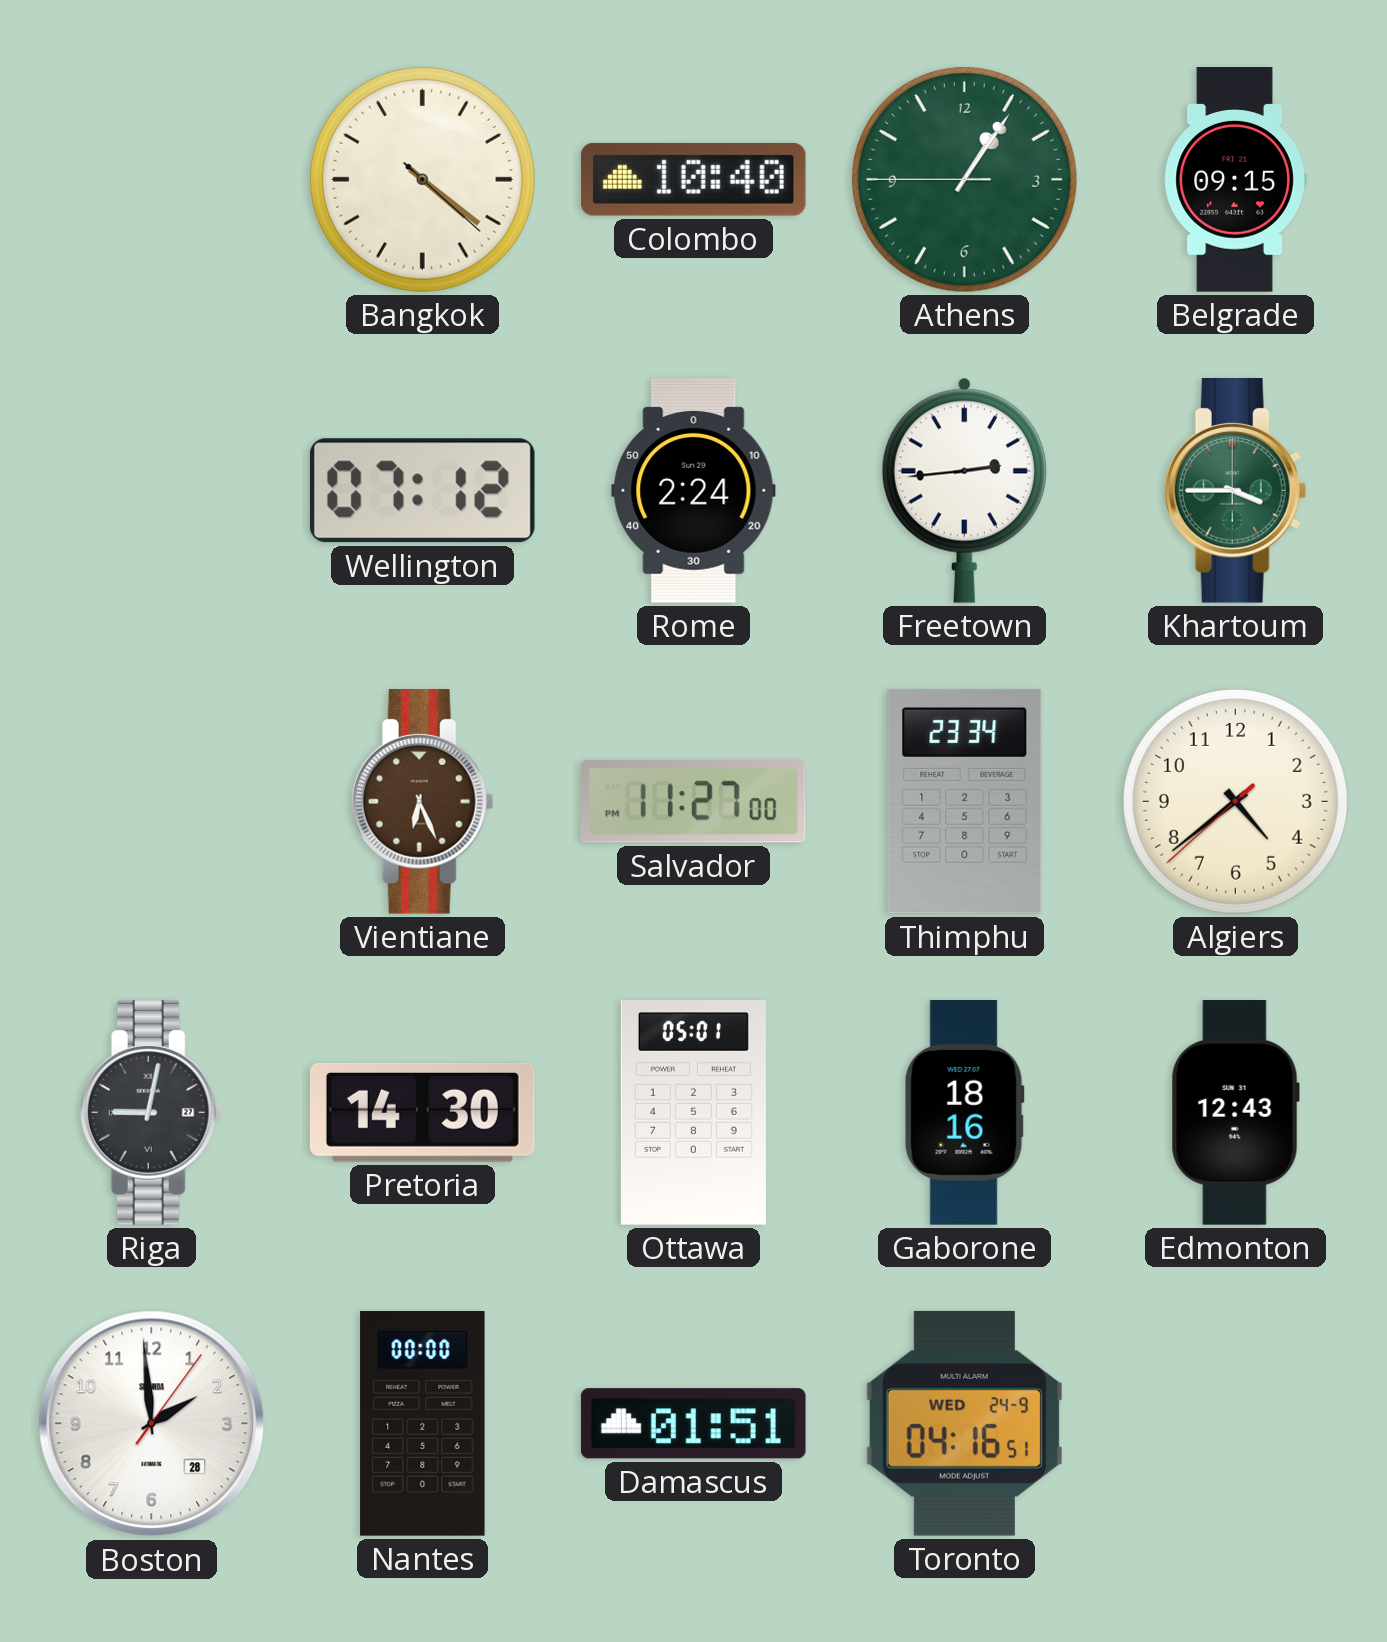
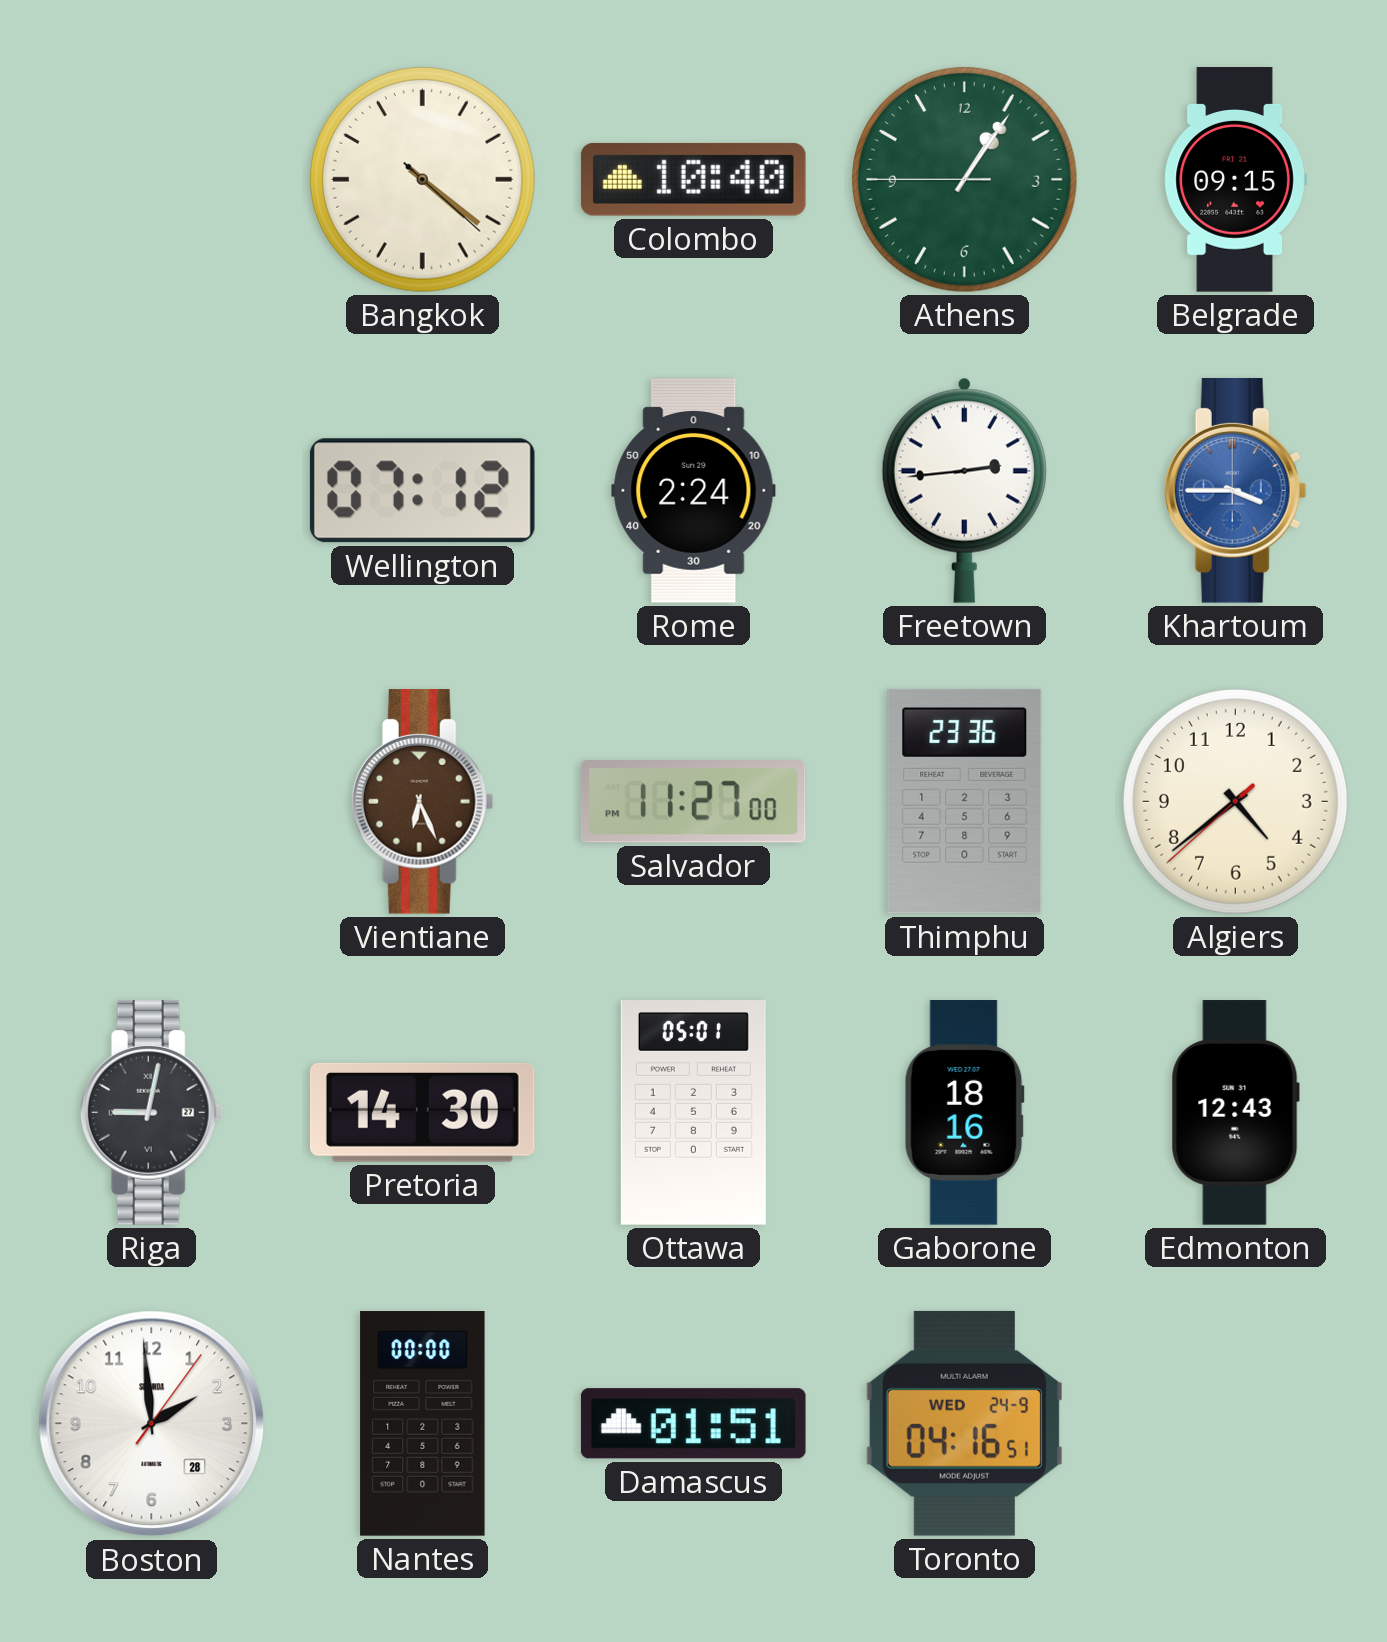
Khartoum dial: green -> blue (1235, 491)
Thimphu: 23:34 -> 23:36 (965, 801)
